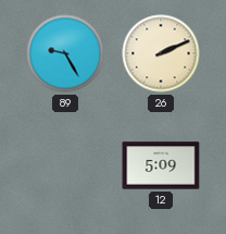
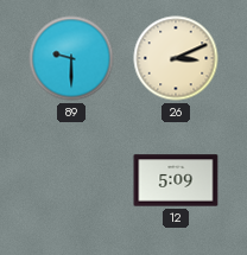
89: 9:25 -> 9:30 (71, 58)
26: 2:11 -> 3:11 (176, 58)
